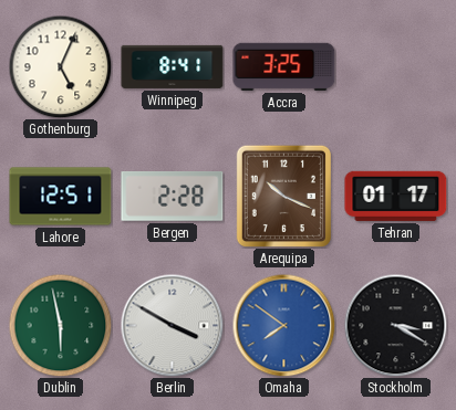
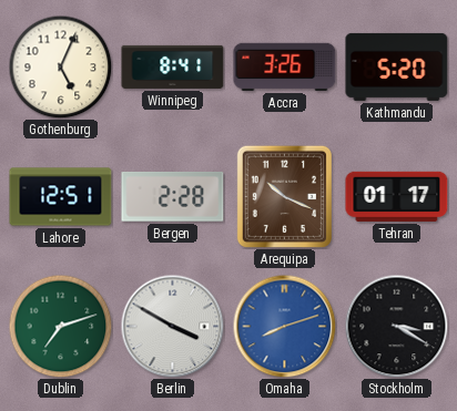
Accra: 3:25 -> 3:26 (285, 66)
Kathmandu: none -> 5:20 (397, 66)
Dublin: 5:58 -> 7:12 (60, 326)
Omaha: 7:51 -> 8:12 (284, 326)
